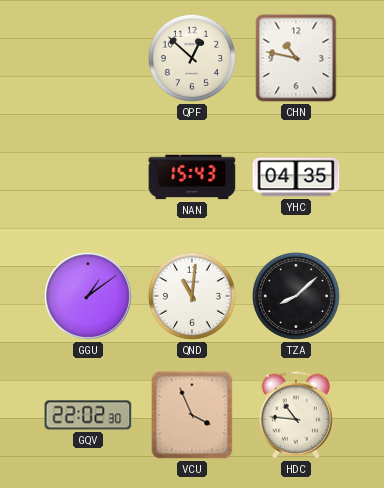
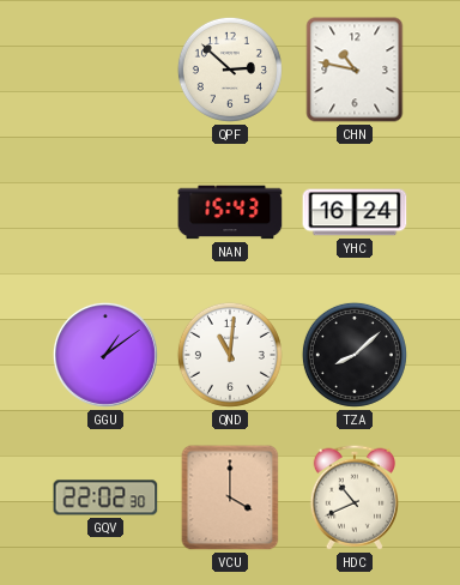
QPF: 12:52 -> 2:52 (230, 70)
YHC: 04:35 -> 16:24 (355, 212)
VCU: 3:56 -> 4:00 (230, 497)
HDC: 10:46 -> 10:41 (353, 497)
